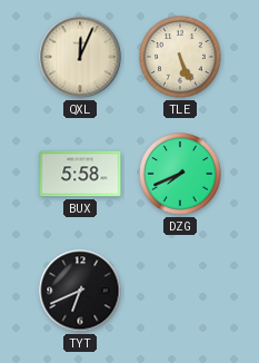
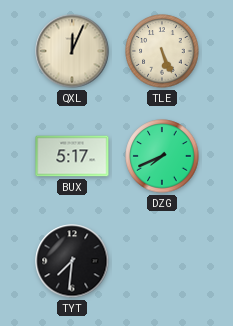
BUX: 5:58 -> 5:17 (72, 156)
TYT: 6:41 -> 7:31 (72, 261)
